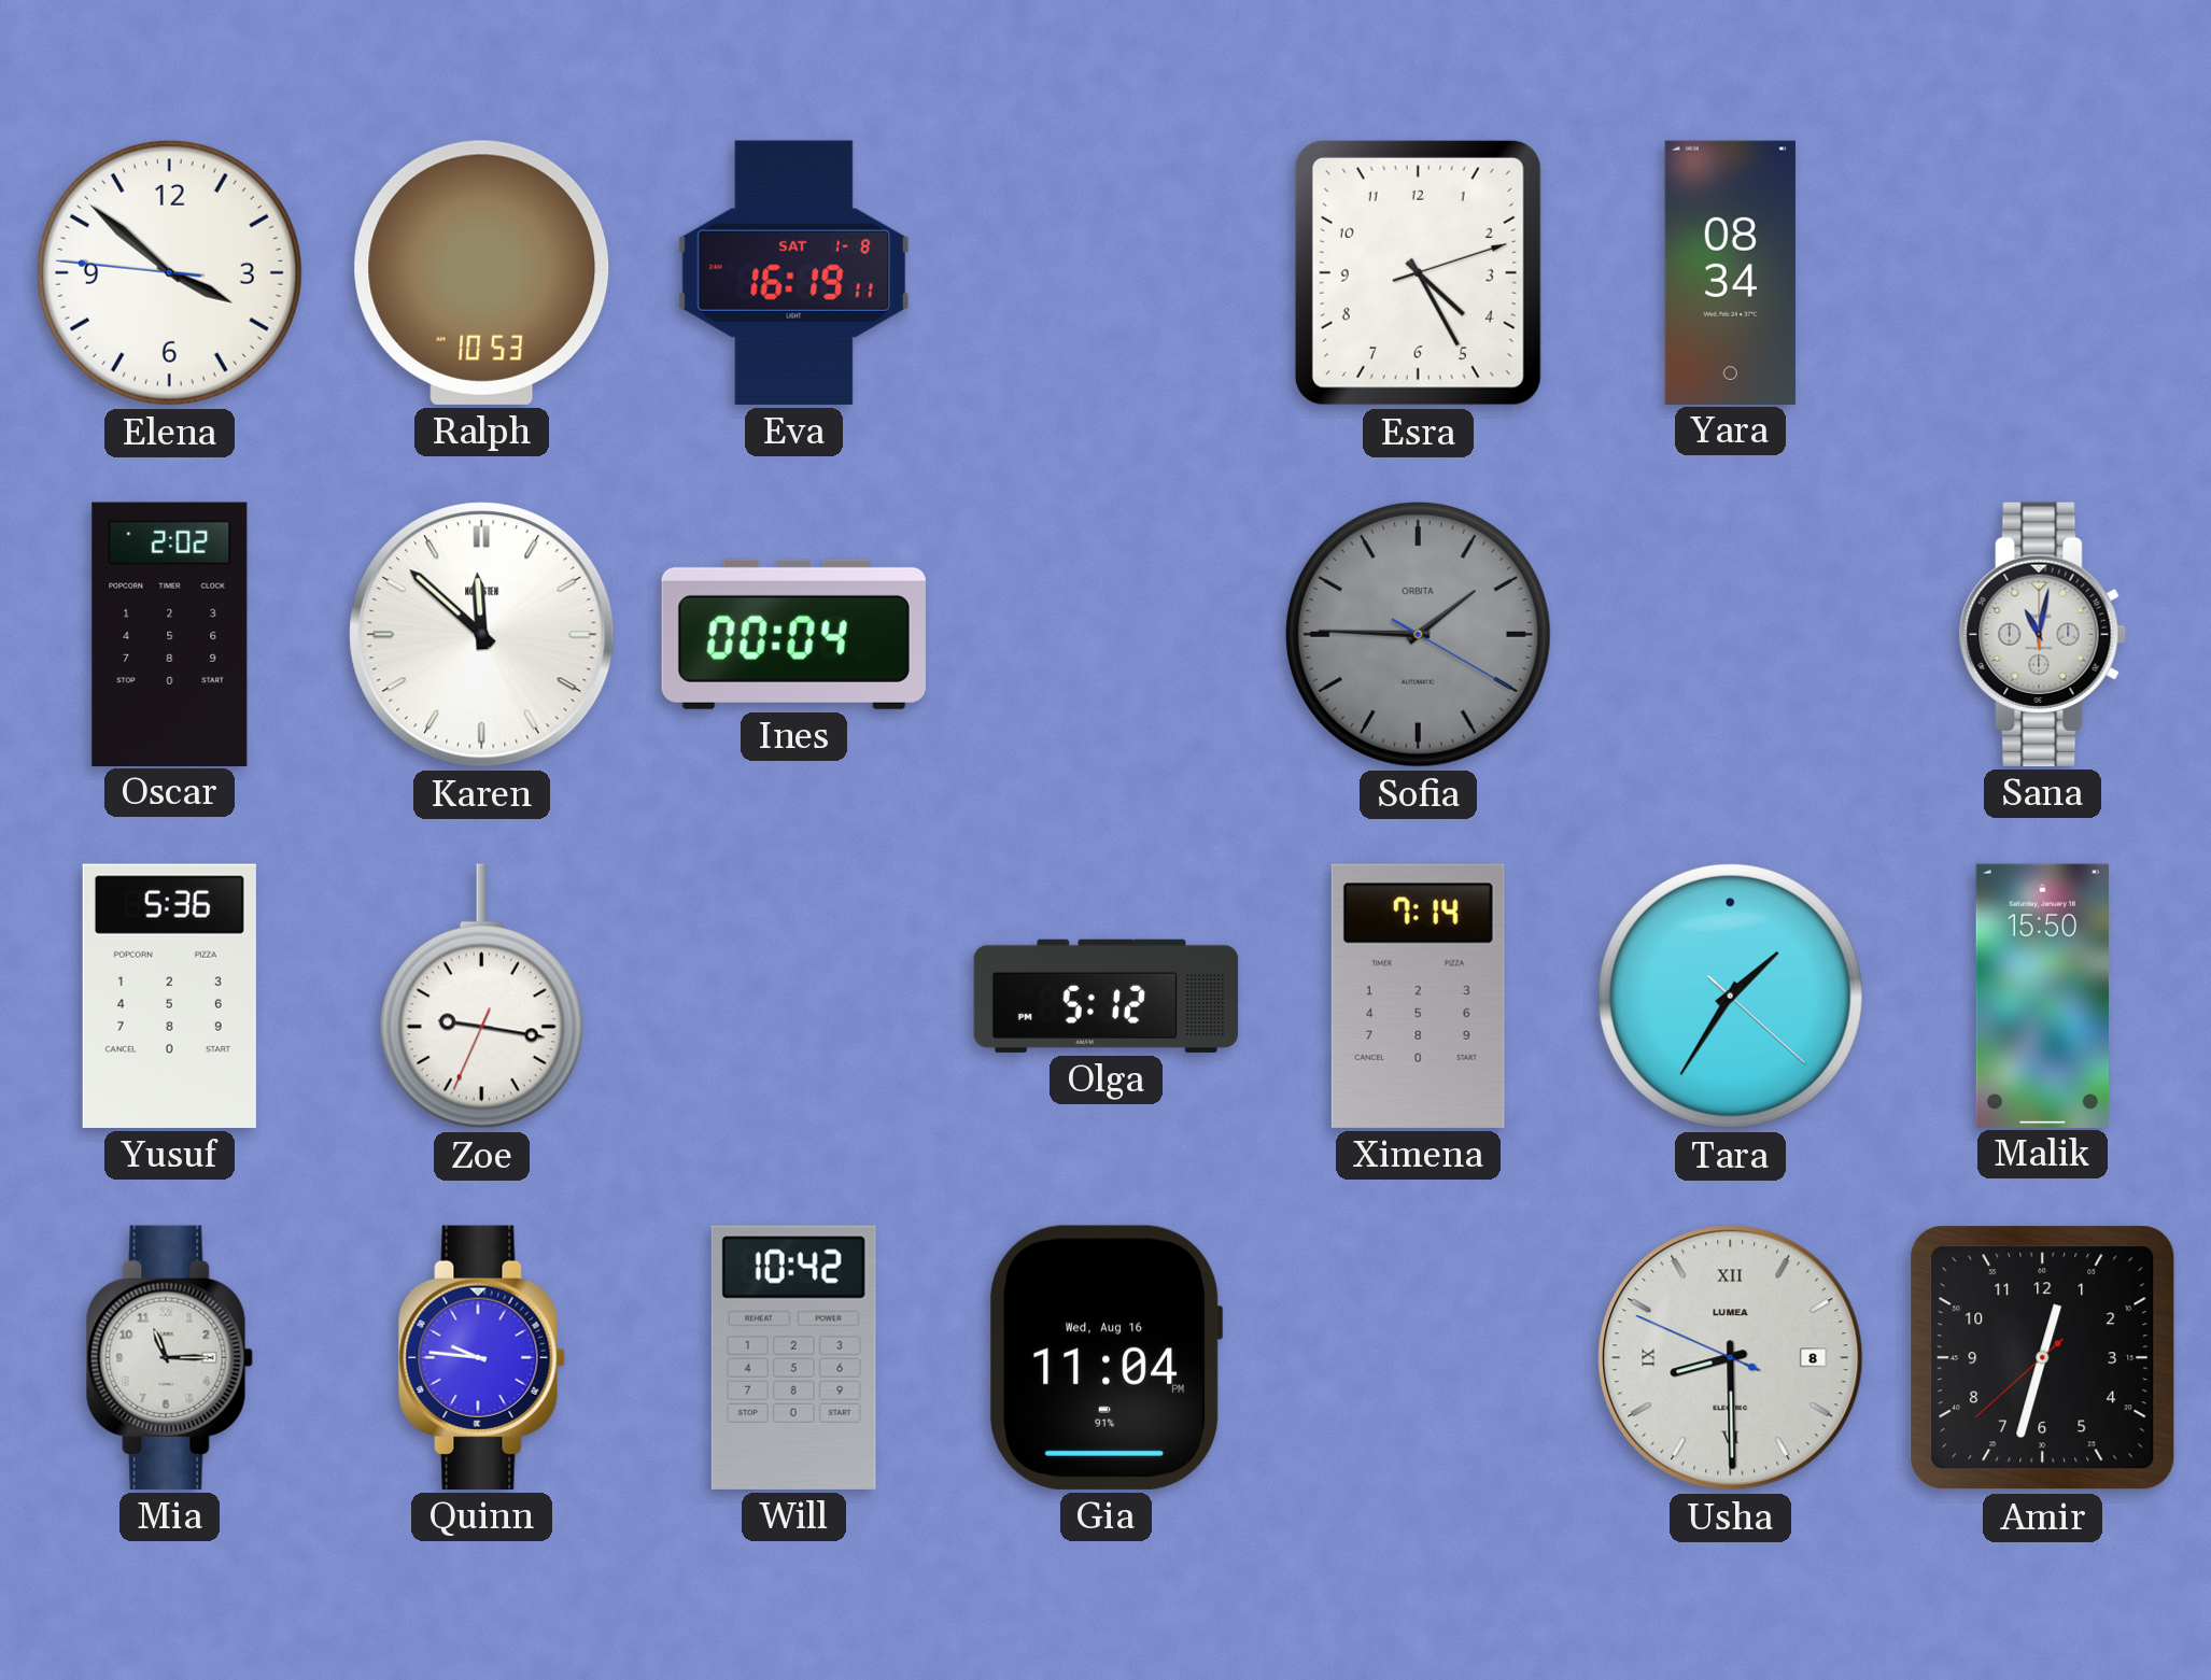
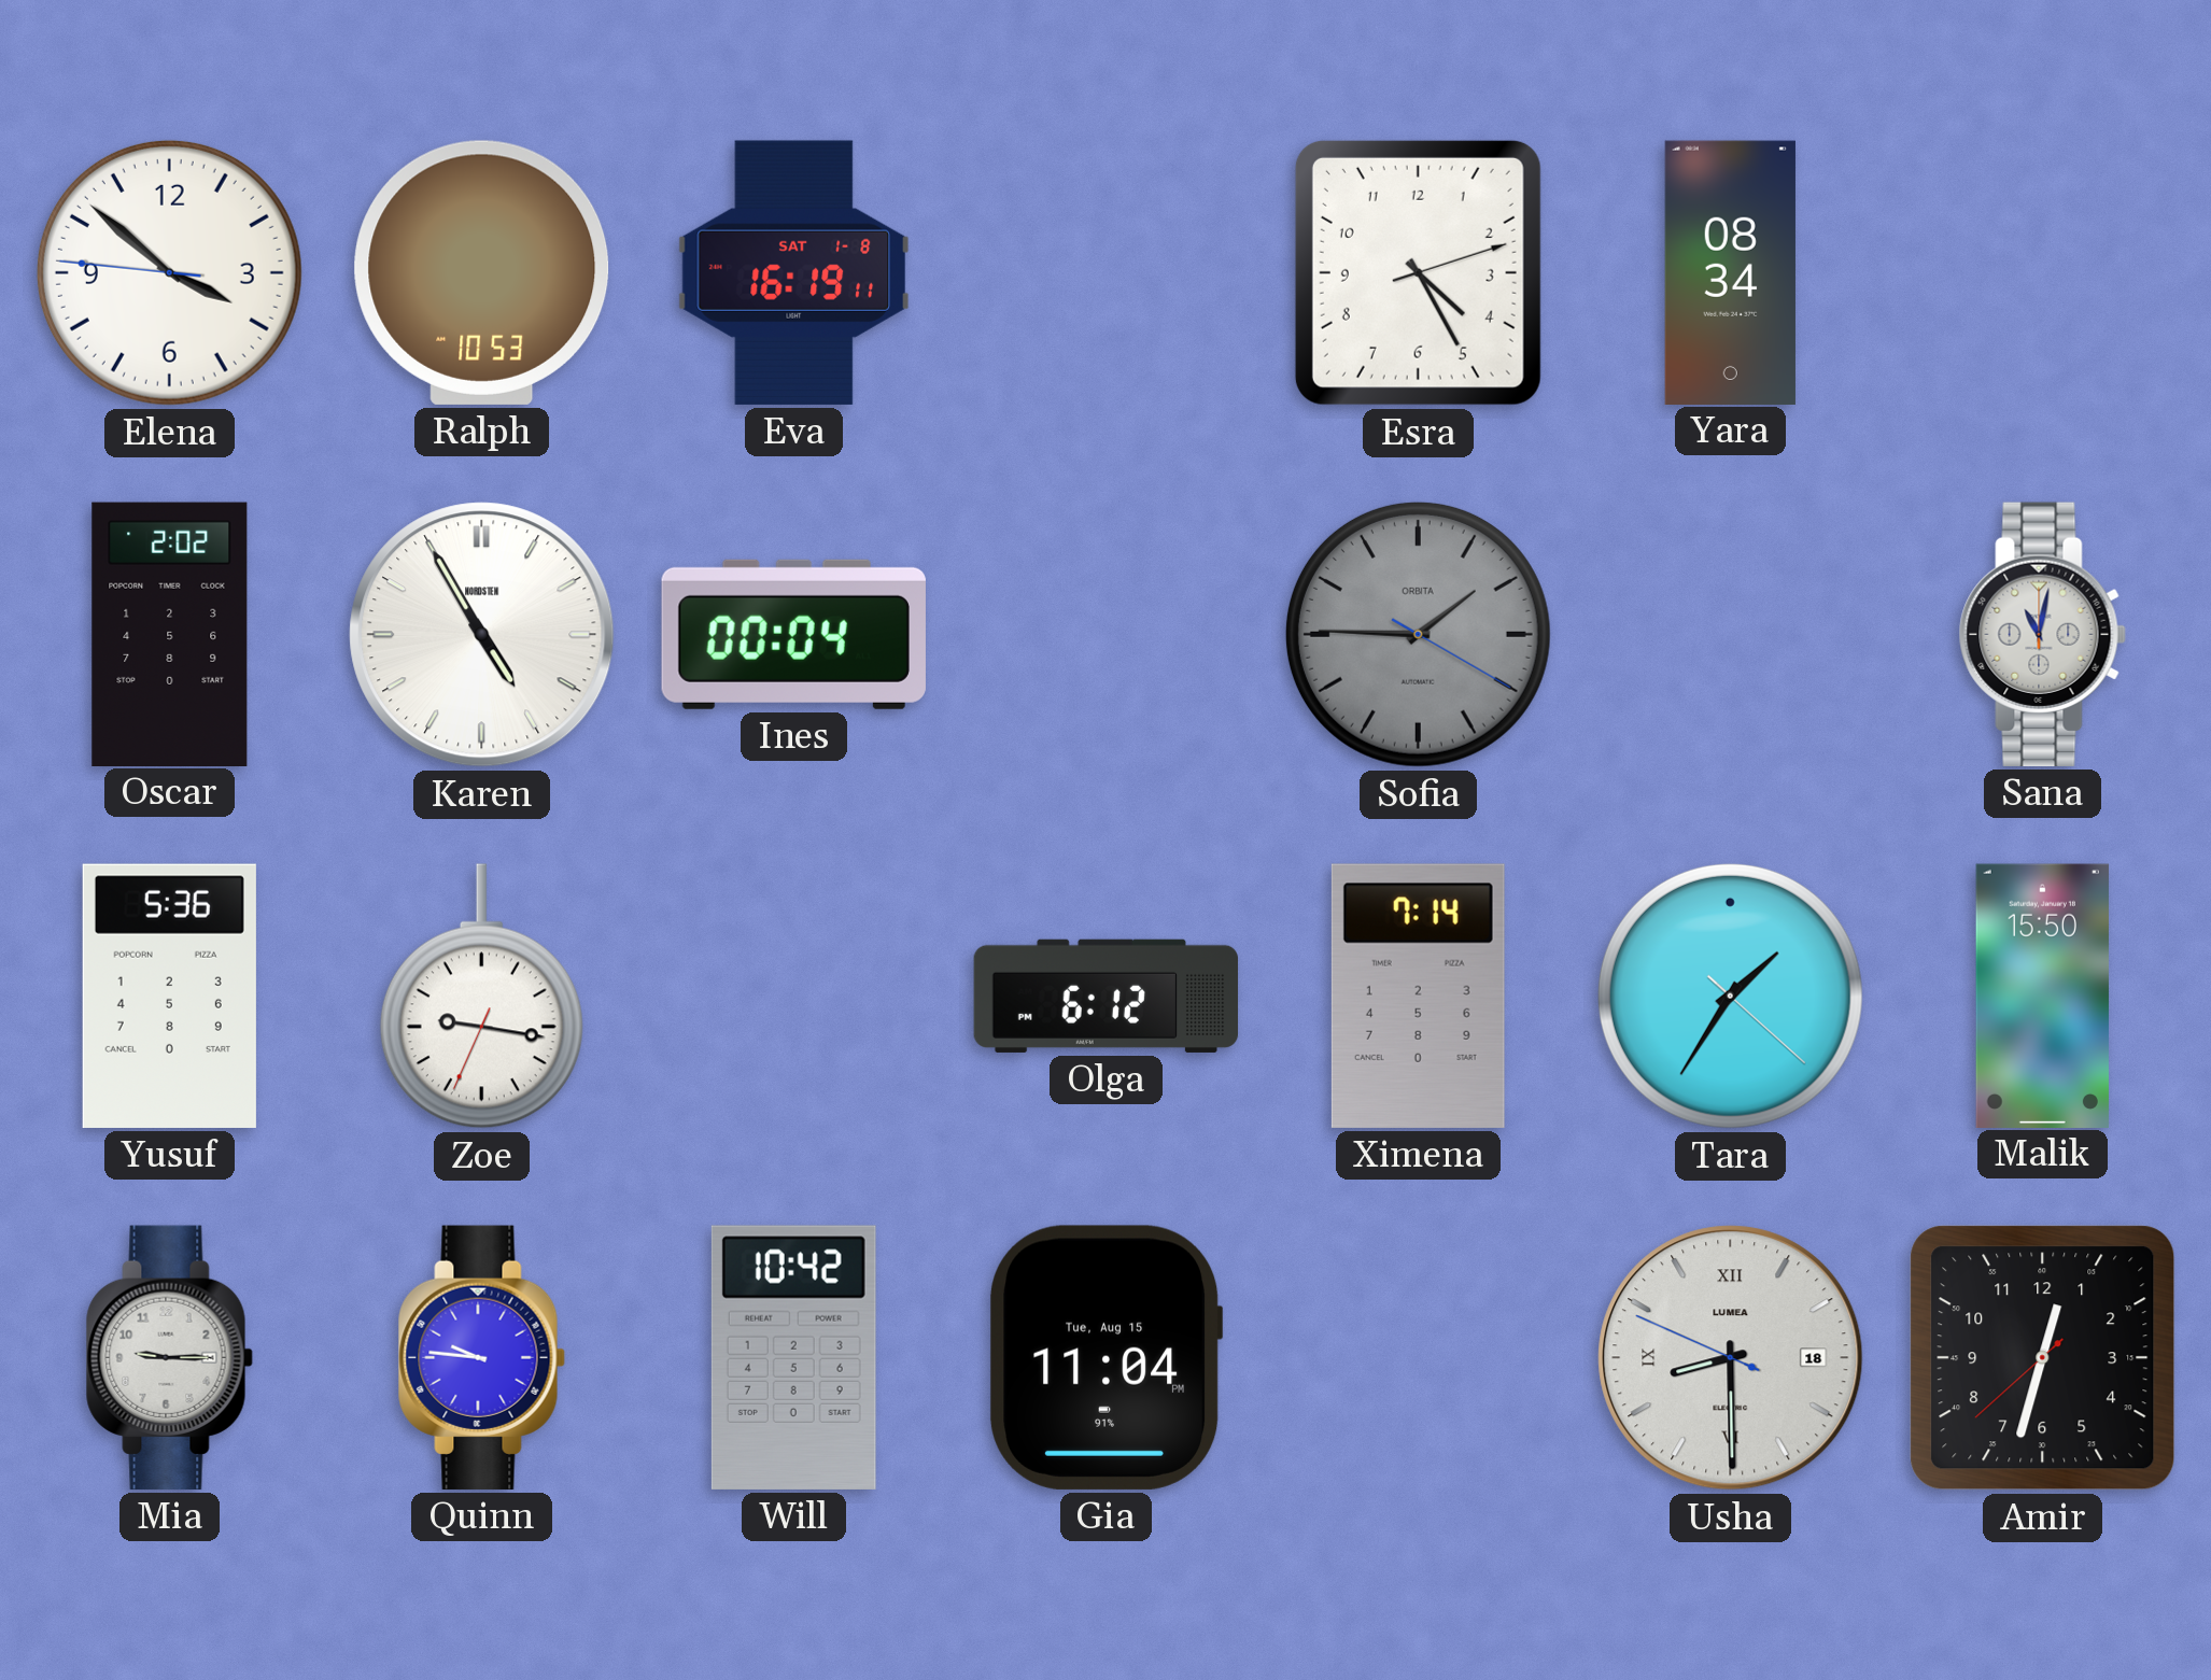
Karen: 11:52 -> 4:55 (482, 635)
Olga: 5:12 -> 6:12 (1107, 996)
Mia: 11:15 -> 9:15 (169, 1357)
Gia date: Wed, Aug 16 -> Tue, Aug 15 (1107, 1357)
Usha date: 8 -> 18 (1731, 1358)
